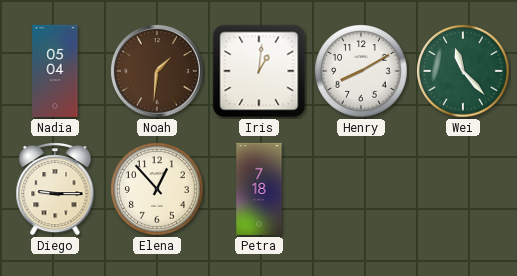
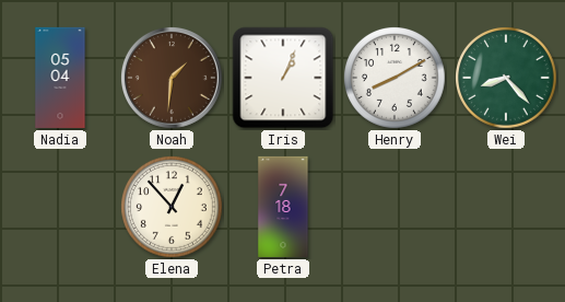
Iris: 1:01 -> 1:04 (283, 78)
Wei: 11:23 -> 8:23 (507, 79)
Diego: 9:15 -> none (55, 190)
